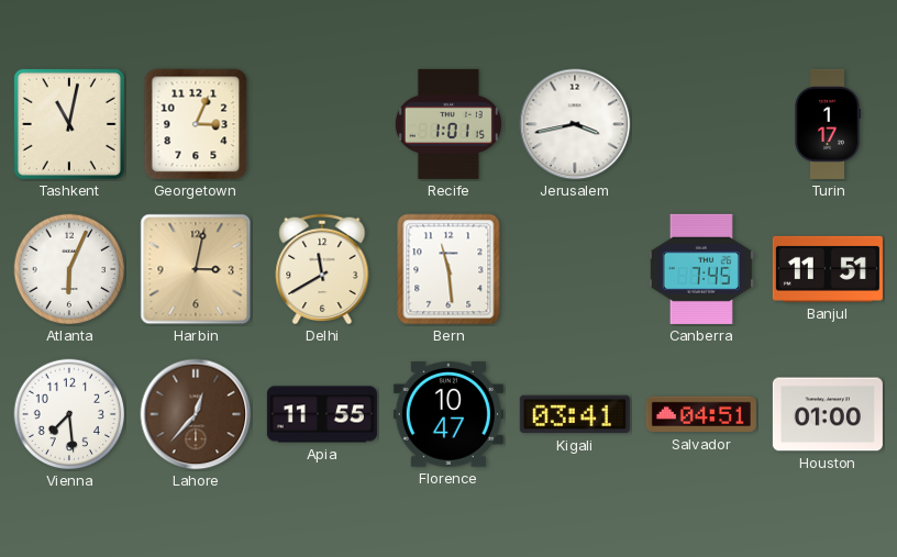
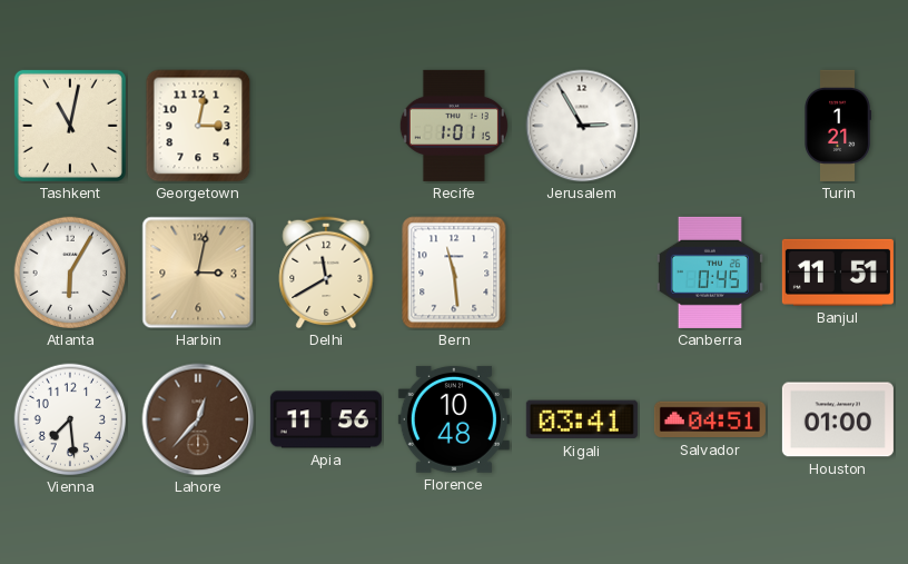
Georgetown: 3:04 -> 3:02 (198, 126)
Jerusalem: 3:43 -> 2:55 (582, 126)
Turin: 1:17 -> 1:21 (838, 126)
Atlanta: 6:04 -> 6:05 (70, 273)
Canberra: 7:45 -> 0:45 (710, 273)
Apia: 11:55 -> 11:56 (326, 419)
Florence: 10:47 -> 10:48 (454, 419)
